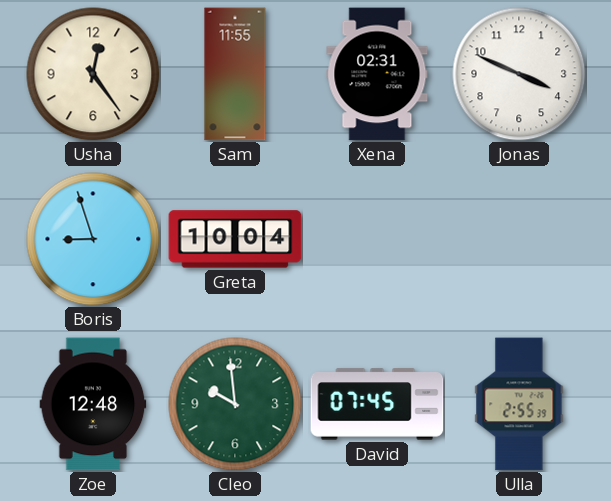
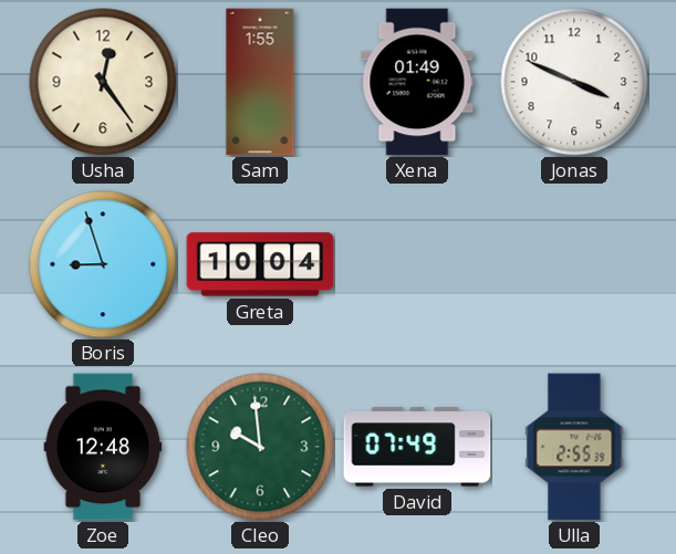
Sam: 11:55 -> 1:55 (260, 82)
Xena: 02:31 -> 01:49 (417, 82)
David: 07:45 -> 07:49 (417, 447)
